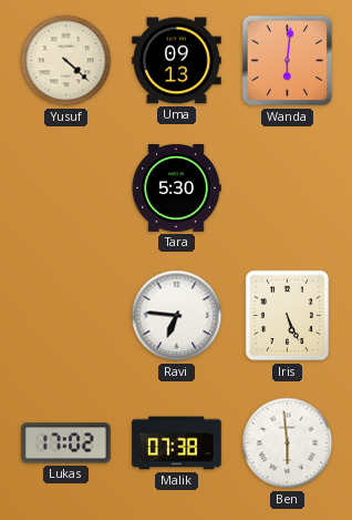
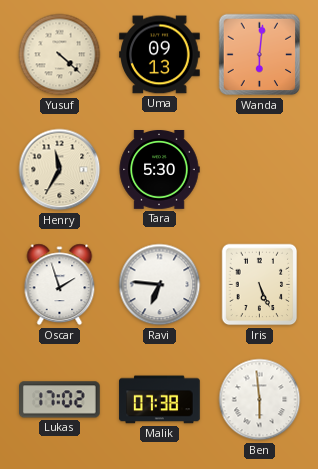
Henry: none -> 11:35 (60, 170)
Oscar: none -> 1:57 (60, 285)
